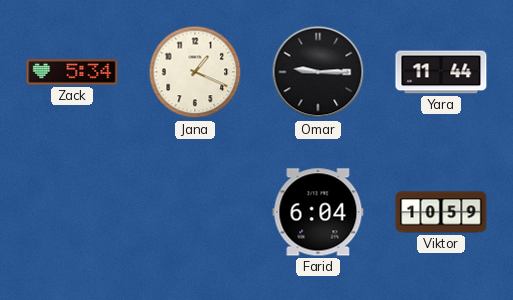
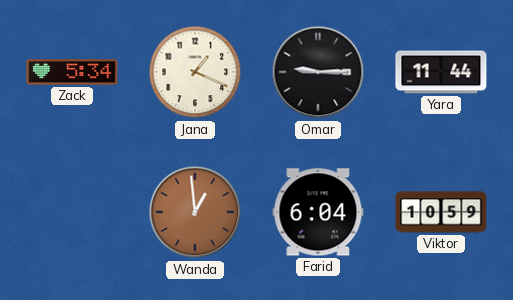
Wanda: none -> 12:59 (195, 212)
